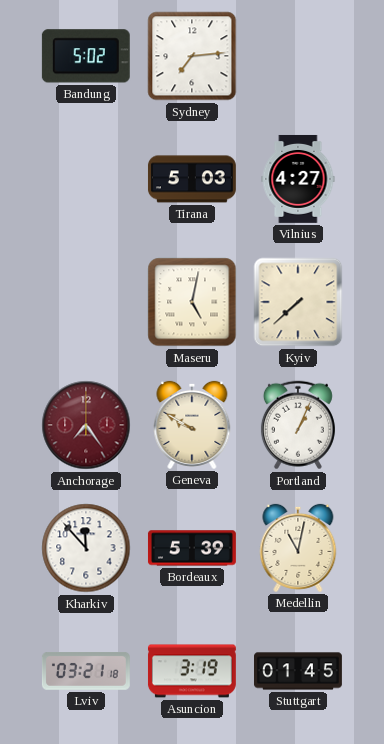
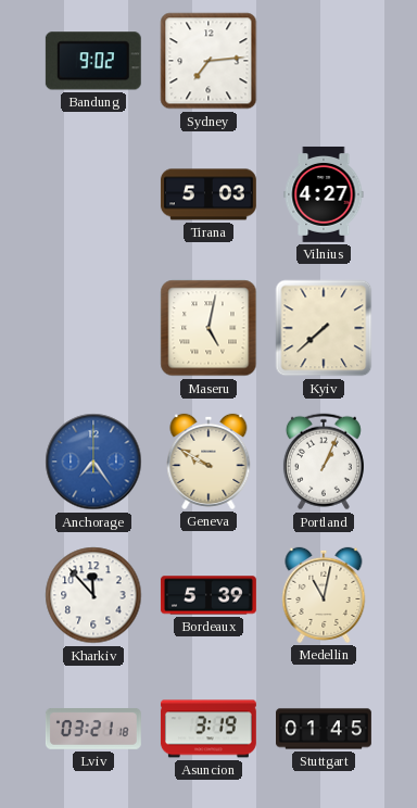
Bandung: 5:02 -> 9:02 (93, 61)
Anchorage dial: burgundy -> blue (93, 462)
